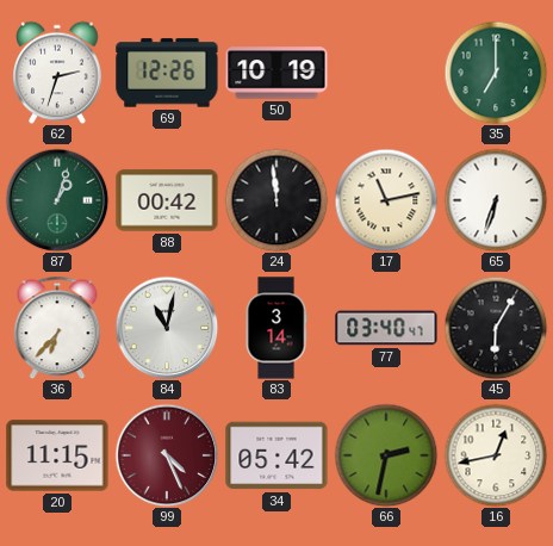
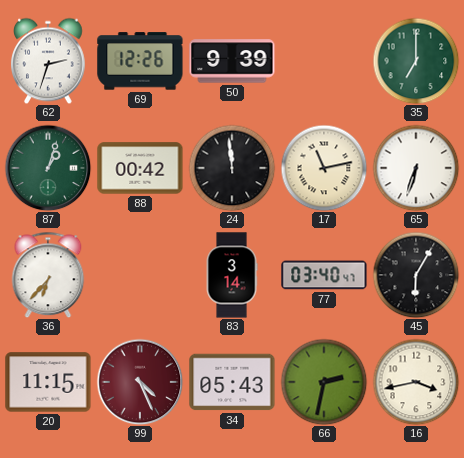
50: 10:19 -> 9:39 (232, 61)
84: 11:02 -> none (167, 328)
34: 05:42 -> 05:43 (232, 382)
16: 12:43 -> 3:43 (416, 382)
